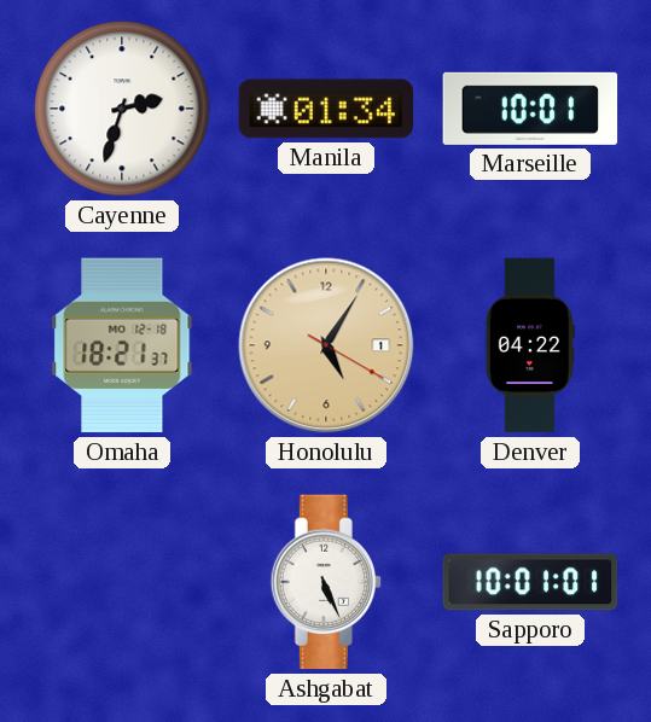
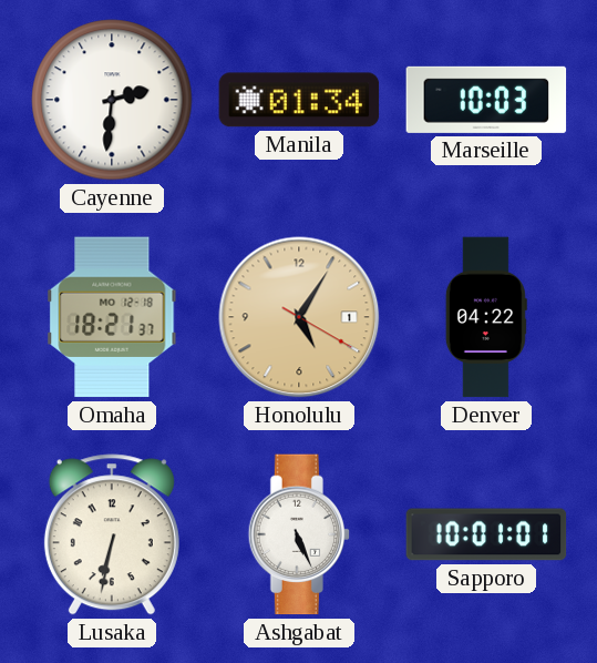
Cayenne: 2:33 -> 2:31 (112, 100)
Marseille: 10:01 -> 10:03 (486, 100)
Lusaka: none -> 6:32 (112, 534)
